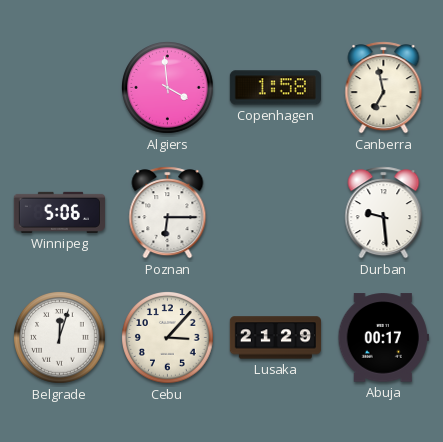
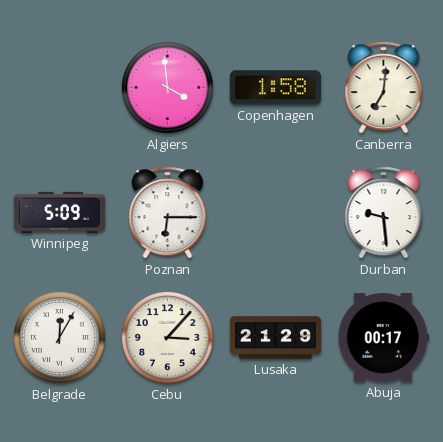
Canberra: 6:58 -> 7:01 (384, 88)
Winnipeg: 5:06 -> 5:09 (59, 212)
Belgrade: 12:03 -> 12:05 (60, 338)
